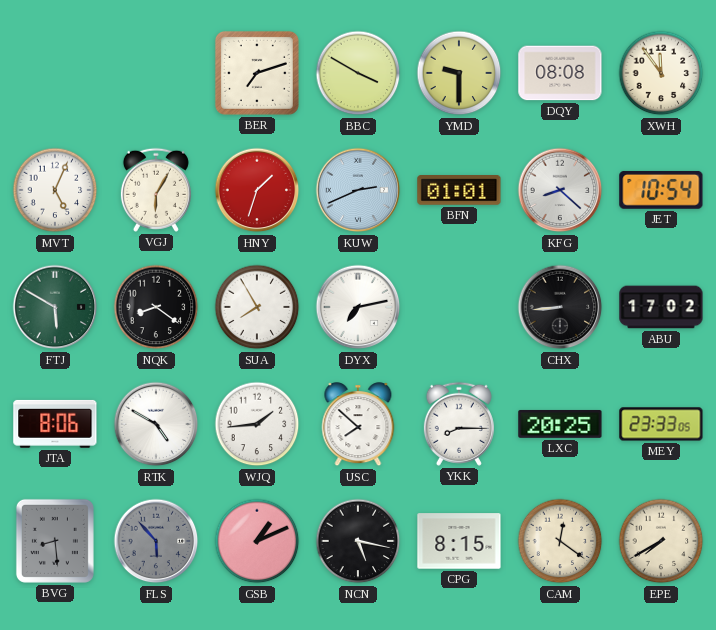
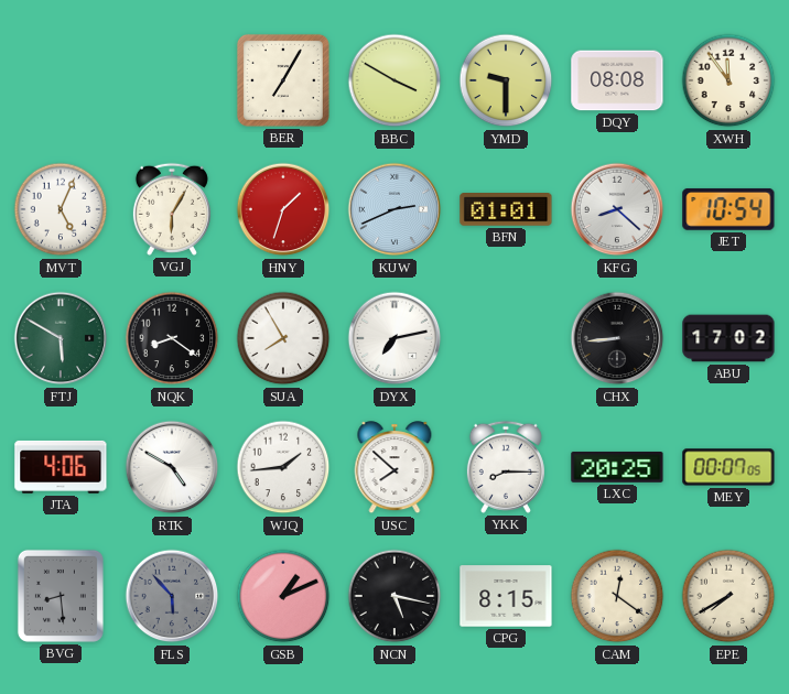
BER: 7:12 -> 7:05 (283, 80)
JTA: 8:06 -> 4:06 (61, 467)
MEY: 23:33 -> 00:07 (728, 467)
